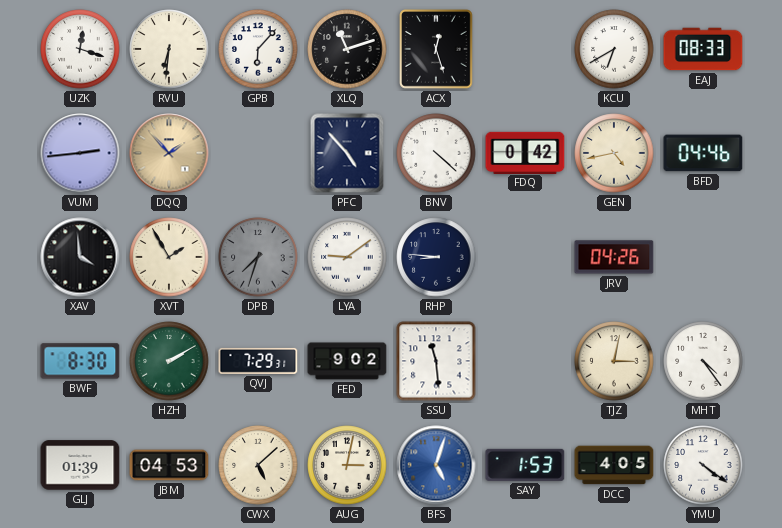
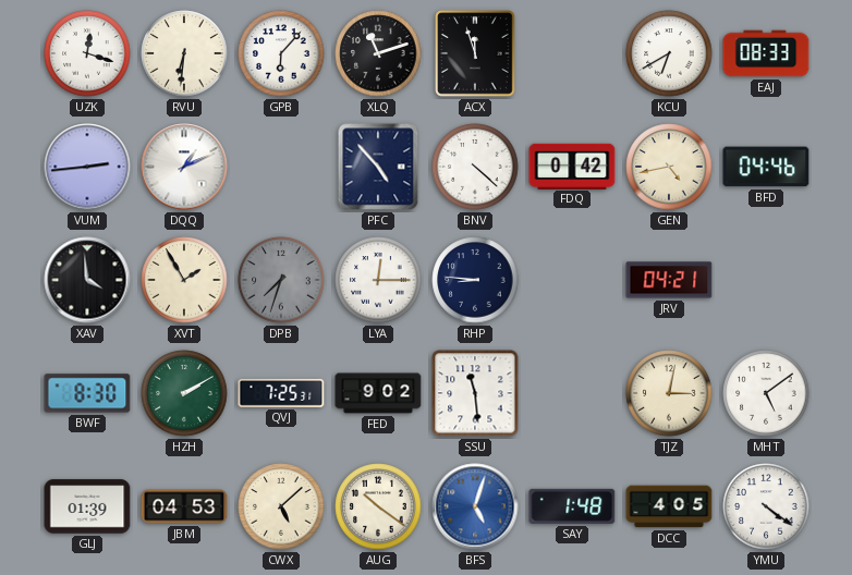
ACX: 12:27 -> 11:57 (476, 54)
DQQ: 1:53 -> 1:11 (184, 167)
DQQ dial: champagne -> white (184, 167)
LYA: 9:09 -> 12:15 (378, 280)
JRV: 04:26 -> 04:21 (669, 280)
QVJ: 7:29 -> 7:25 (281, 393)
MHT: 4:24 -> 5:09 (766, 393)
AUG: 3:02 -> 10:21 (378, 506)
SAY: 1:53 -> 1:48 (572, 506)
